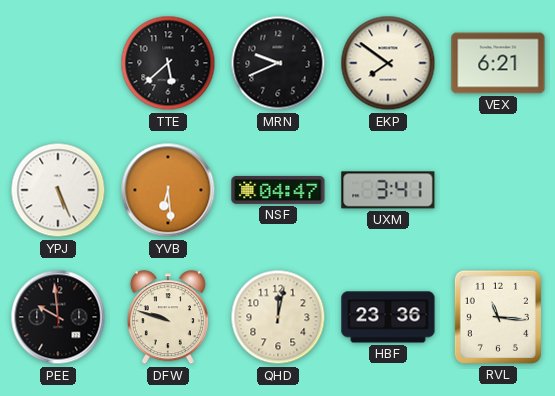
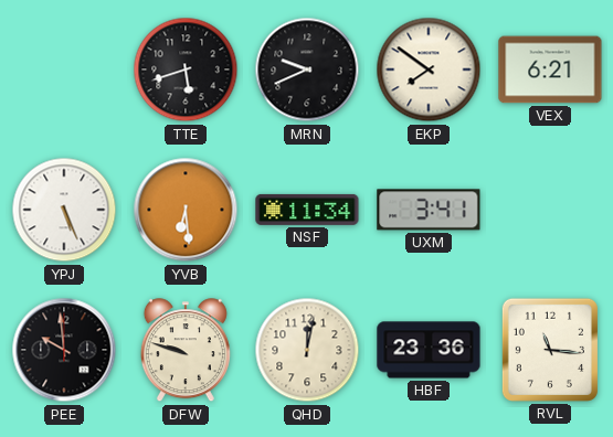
TTE: 5:38 -> 5:42 (186, 70)
NSF: 04:47 -> 11:34 (307, 210)
